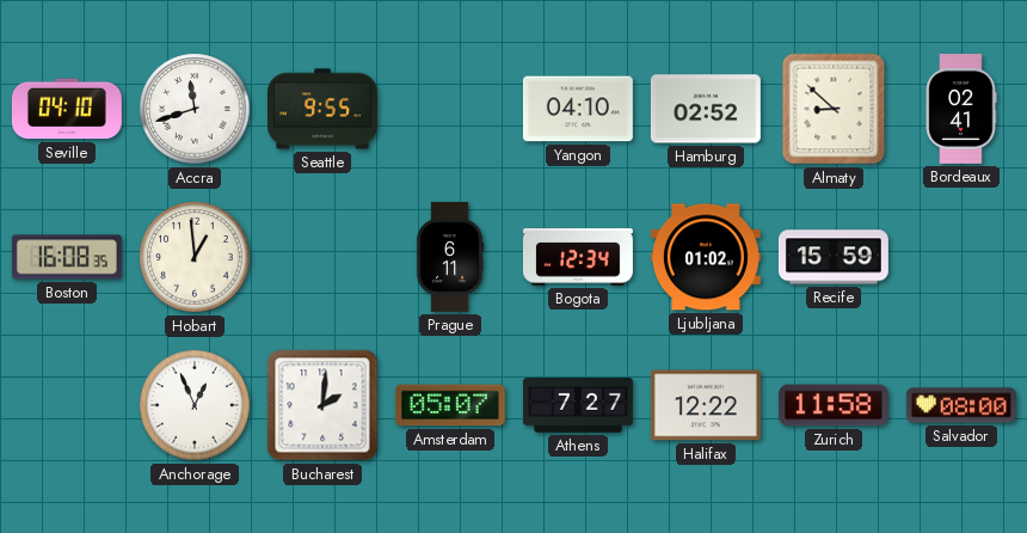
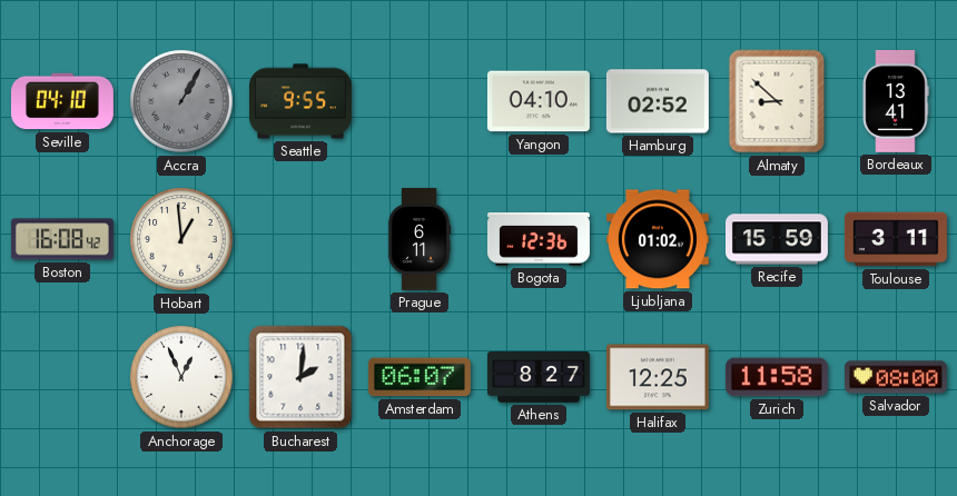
Accra: 11:42 -> 1:05 (181, 101)
Accra dial: white -> grey (181, 101)
Bordeaux: 02:41 -> 13:41 (896, 101)
Boston: 16:08:35 -> 16:08:42 (62, 239)
Bogota: 12:34 -> 12:36 (539, 239)
Toulouse: none -> 3:11 (896, 239)
Amsterdam: 05:07 -> 06:07 (420, 377)
Athens: 7:27 -> 8:27 (539, 378)
Halifax: 12:22 -> 12:25 (658, 377)
